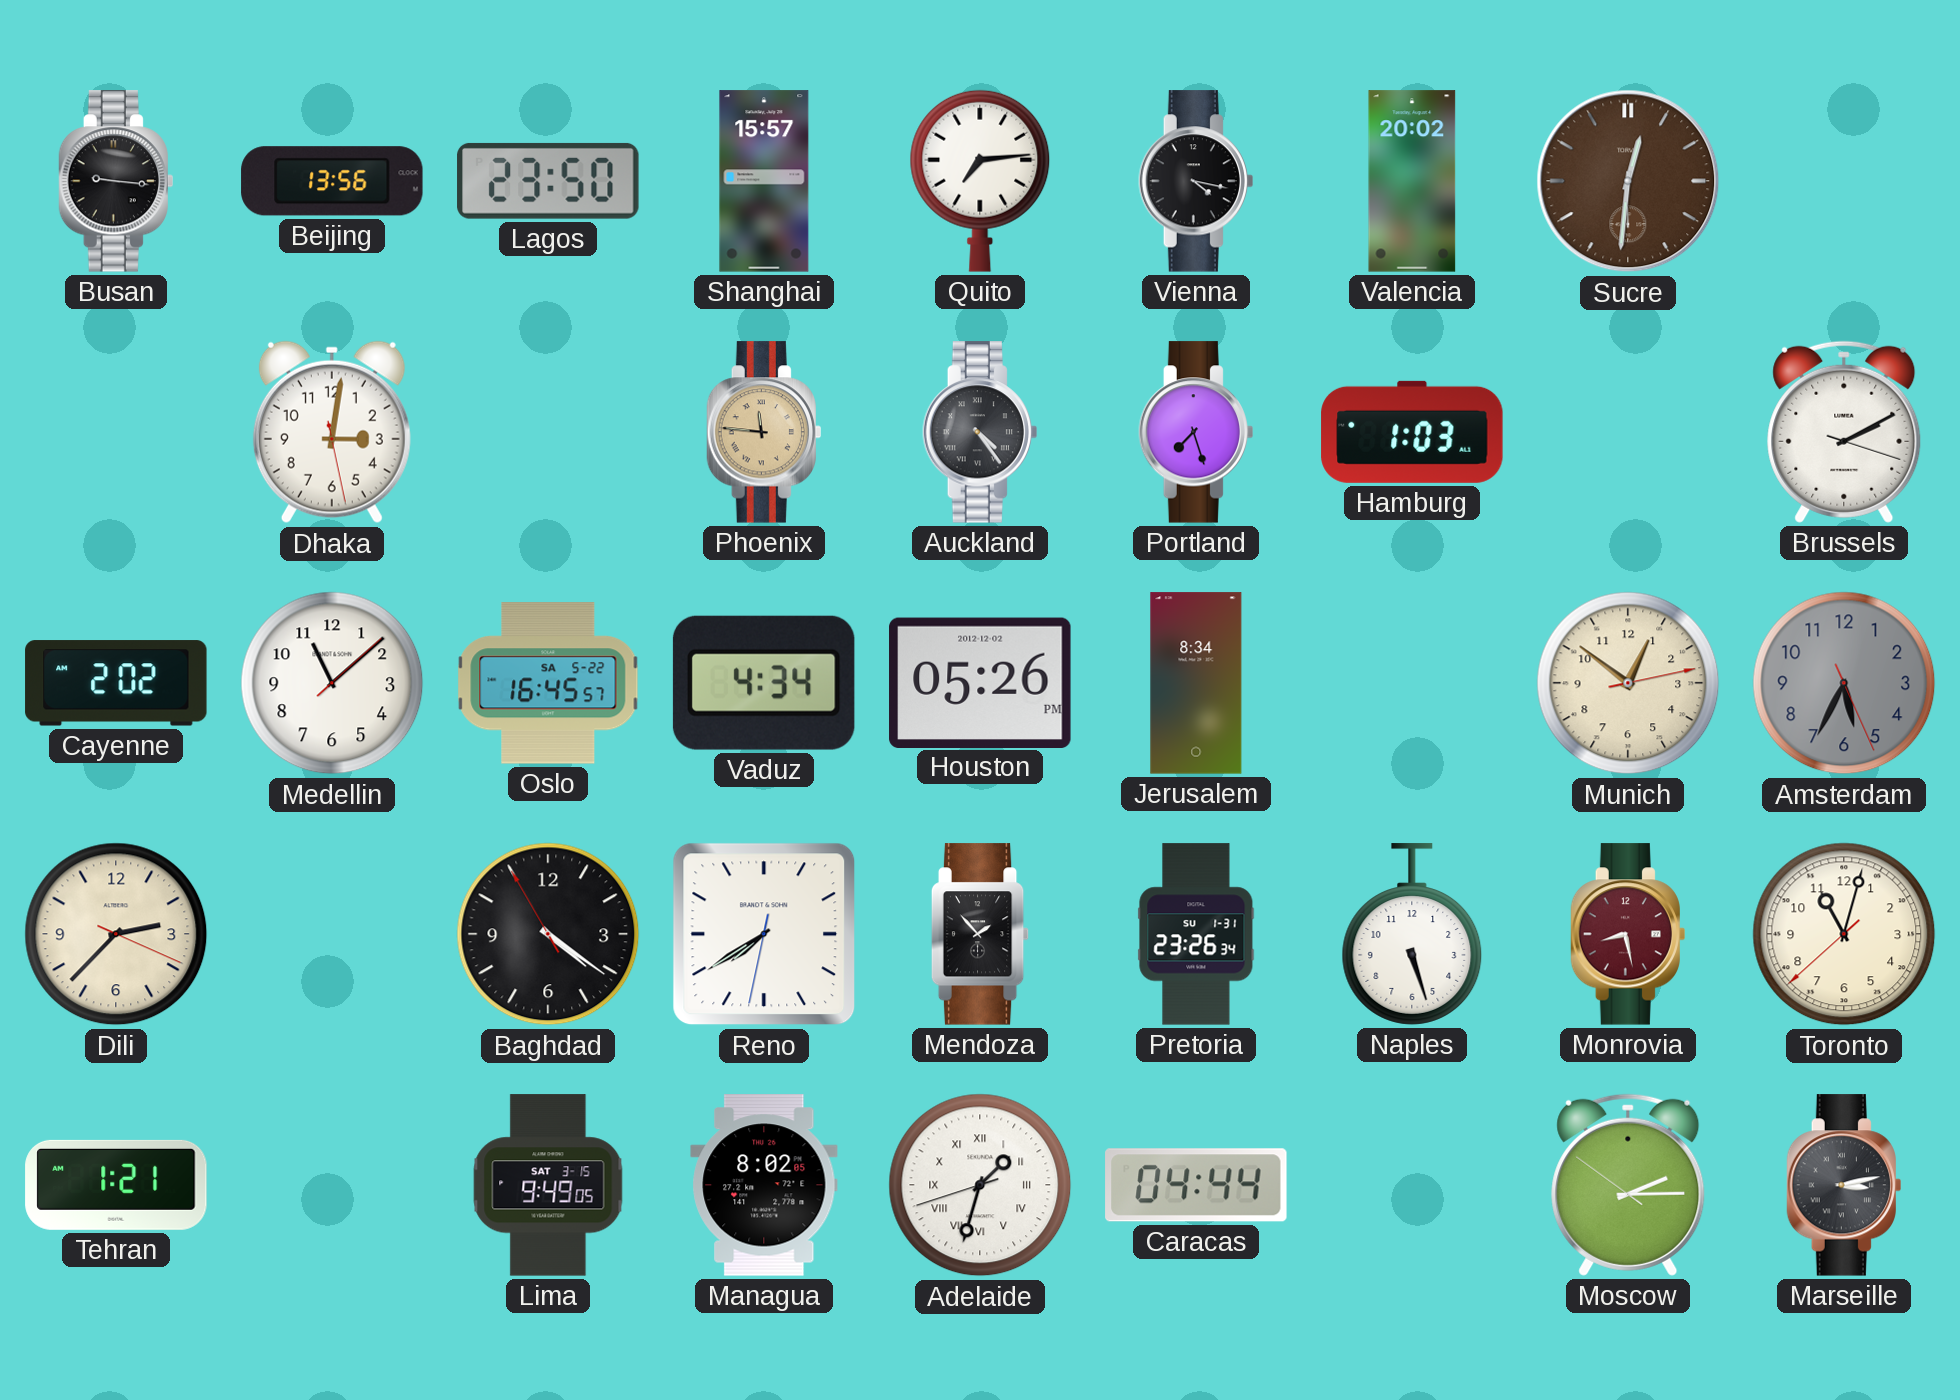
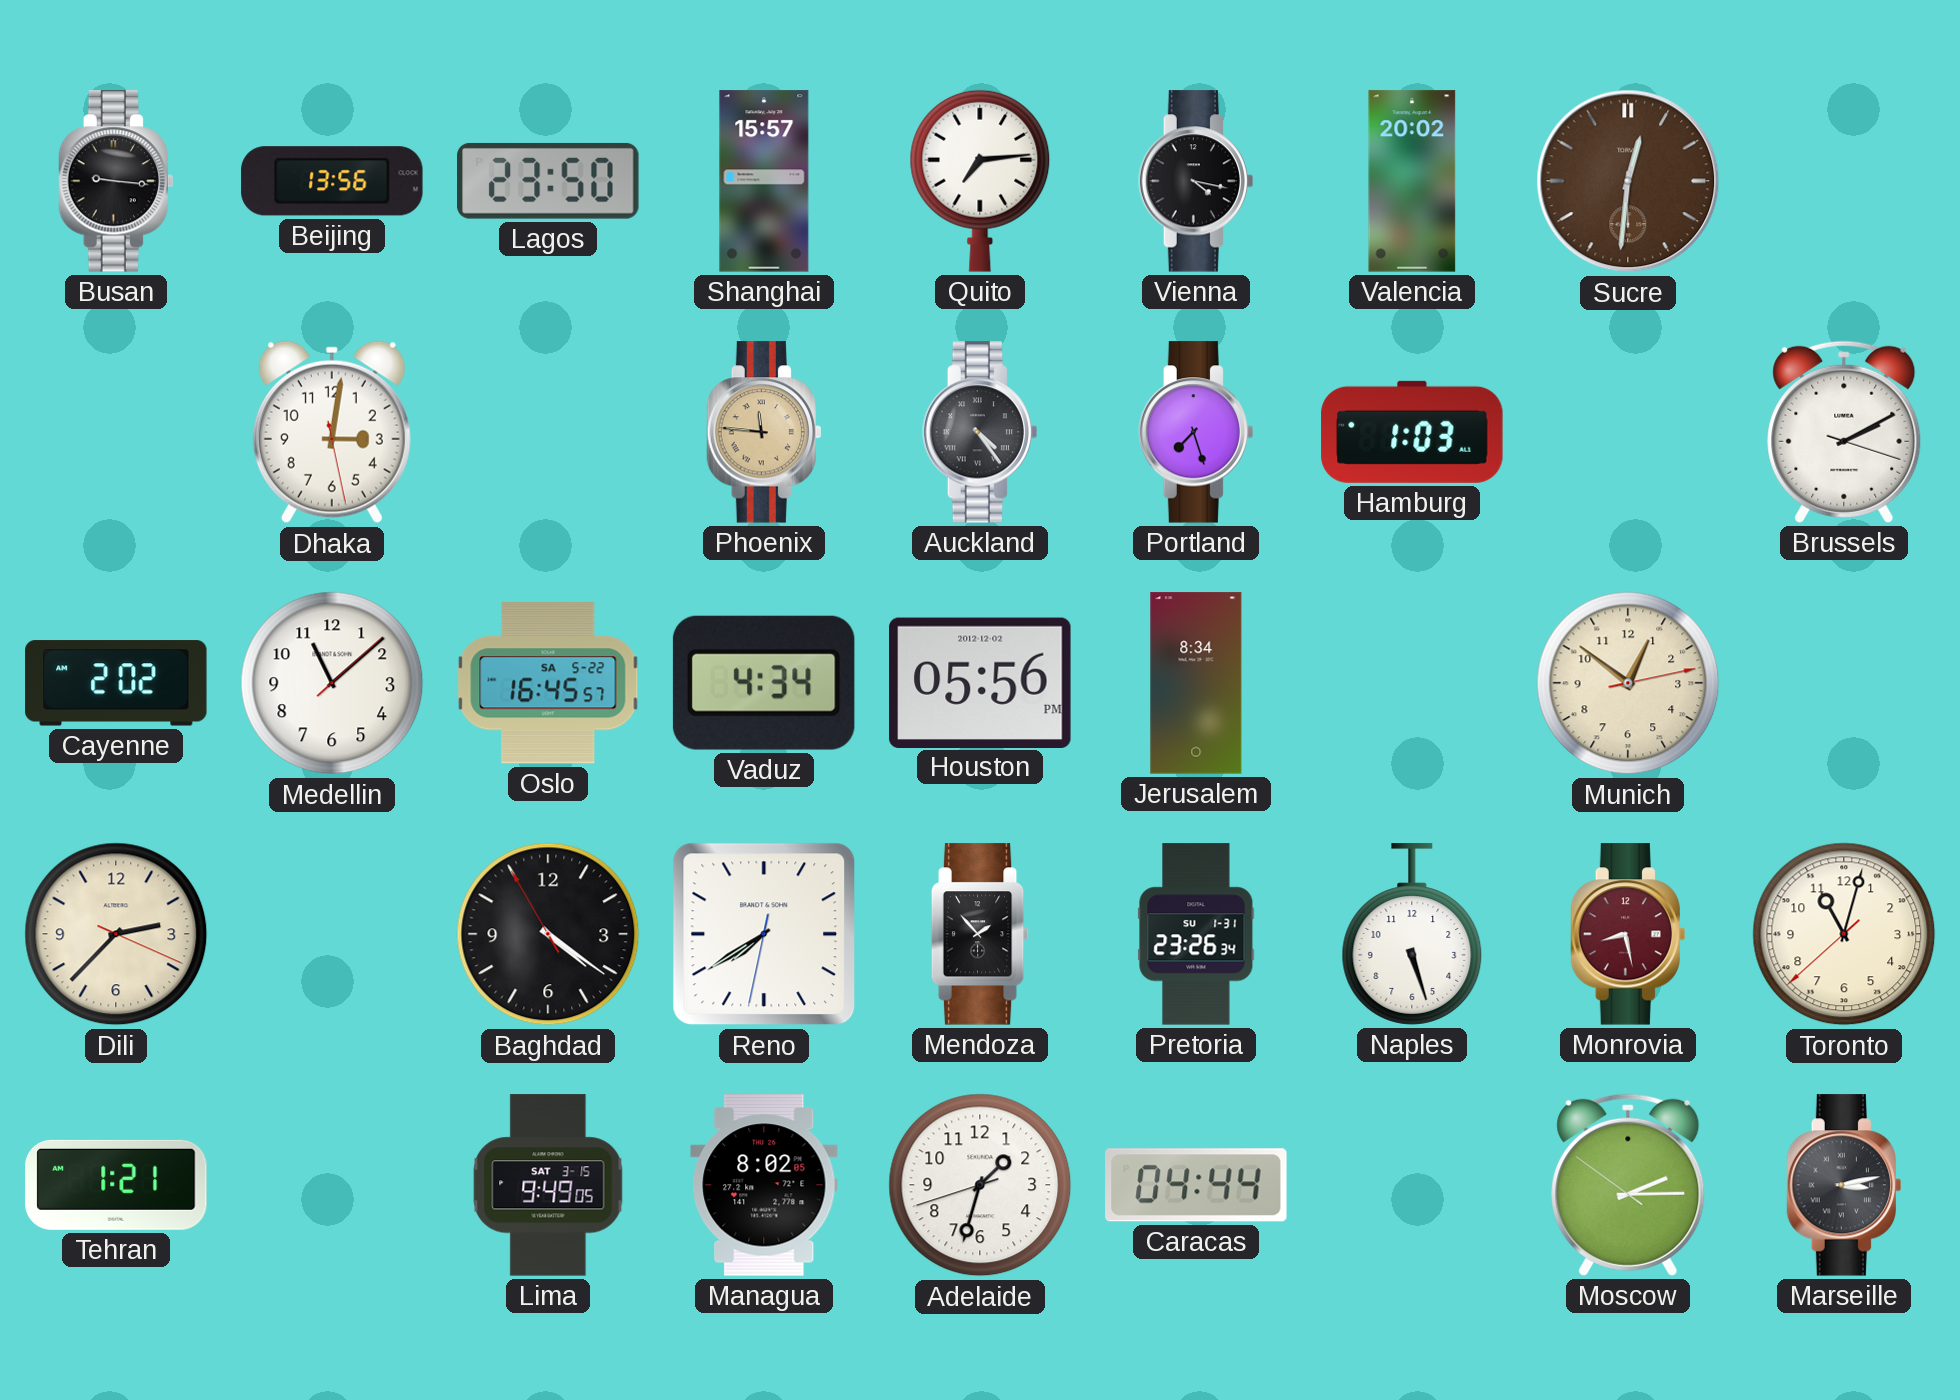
Houston: 05:26 -> 05:56 (980, 682)
Amsterdam: 5:34 -> none (1844, 683)
Adelaide numerals: Roman -> Arabic (980, 1185)
